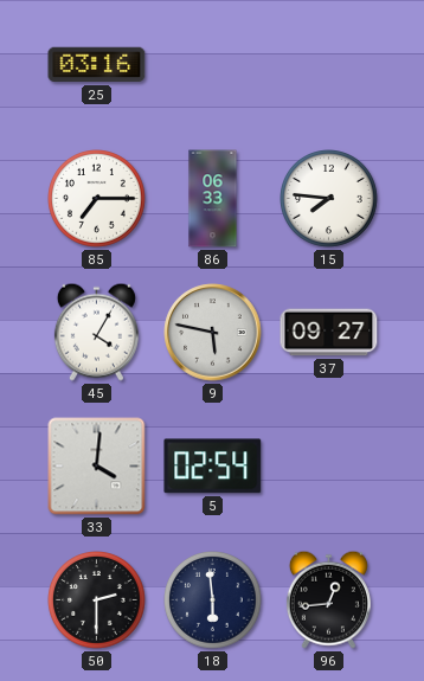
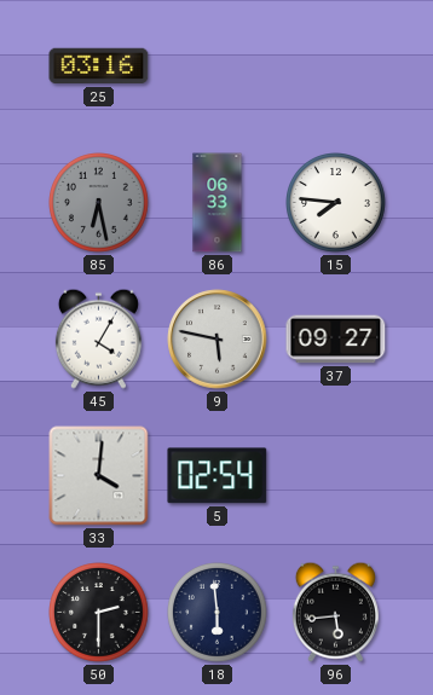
85: 7:15 -> 6:28 (99, 203)
85 dial: white -> grey (99, 203)
96: 12:44 -> 5:44 (335, 612)
